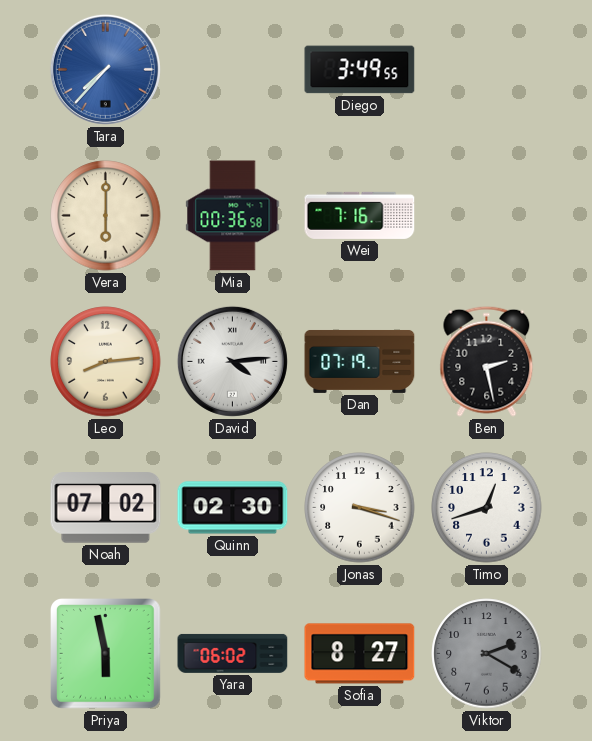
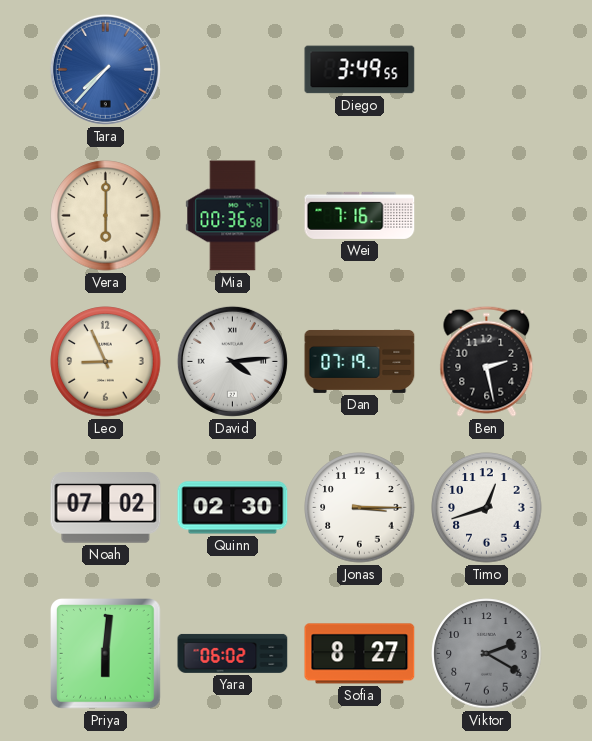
Leo: 8:14 -> 8:56 (106, 362)
Jonas: 3:18 -> 3:15 (360, 508)
Priya: 5:58 -> 6:01 (106, 654)
